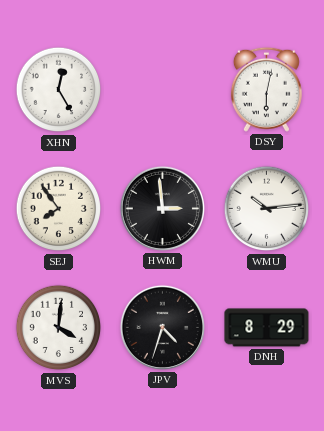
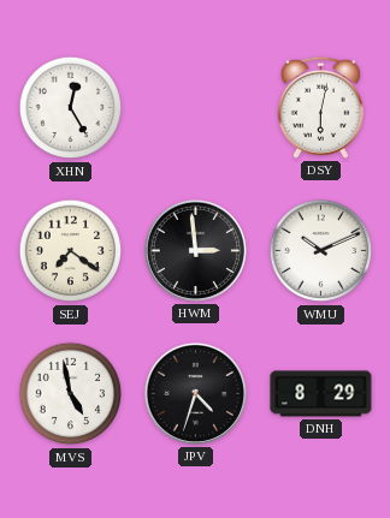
SEJ: 7:54 -> 7:21 (71, 251)
WMU: 10:14 -> 10:11 (321, 251)
MVS: 4:01 -> 4:58 (71, 394)
